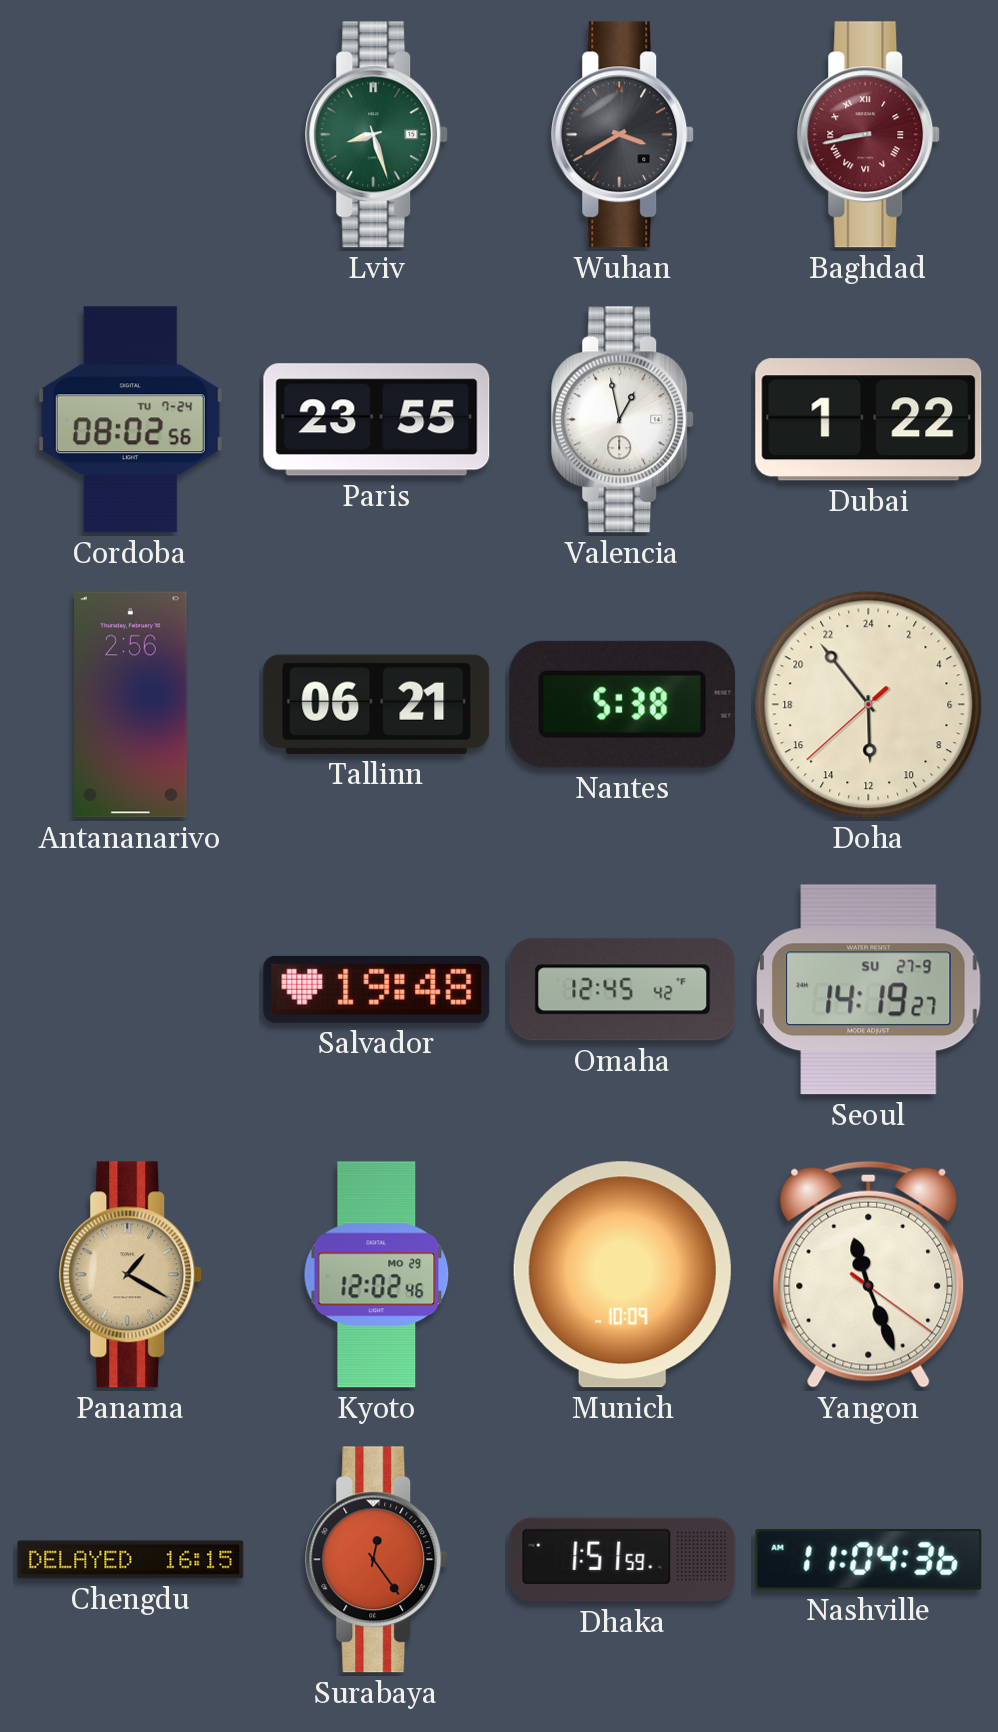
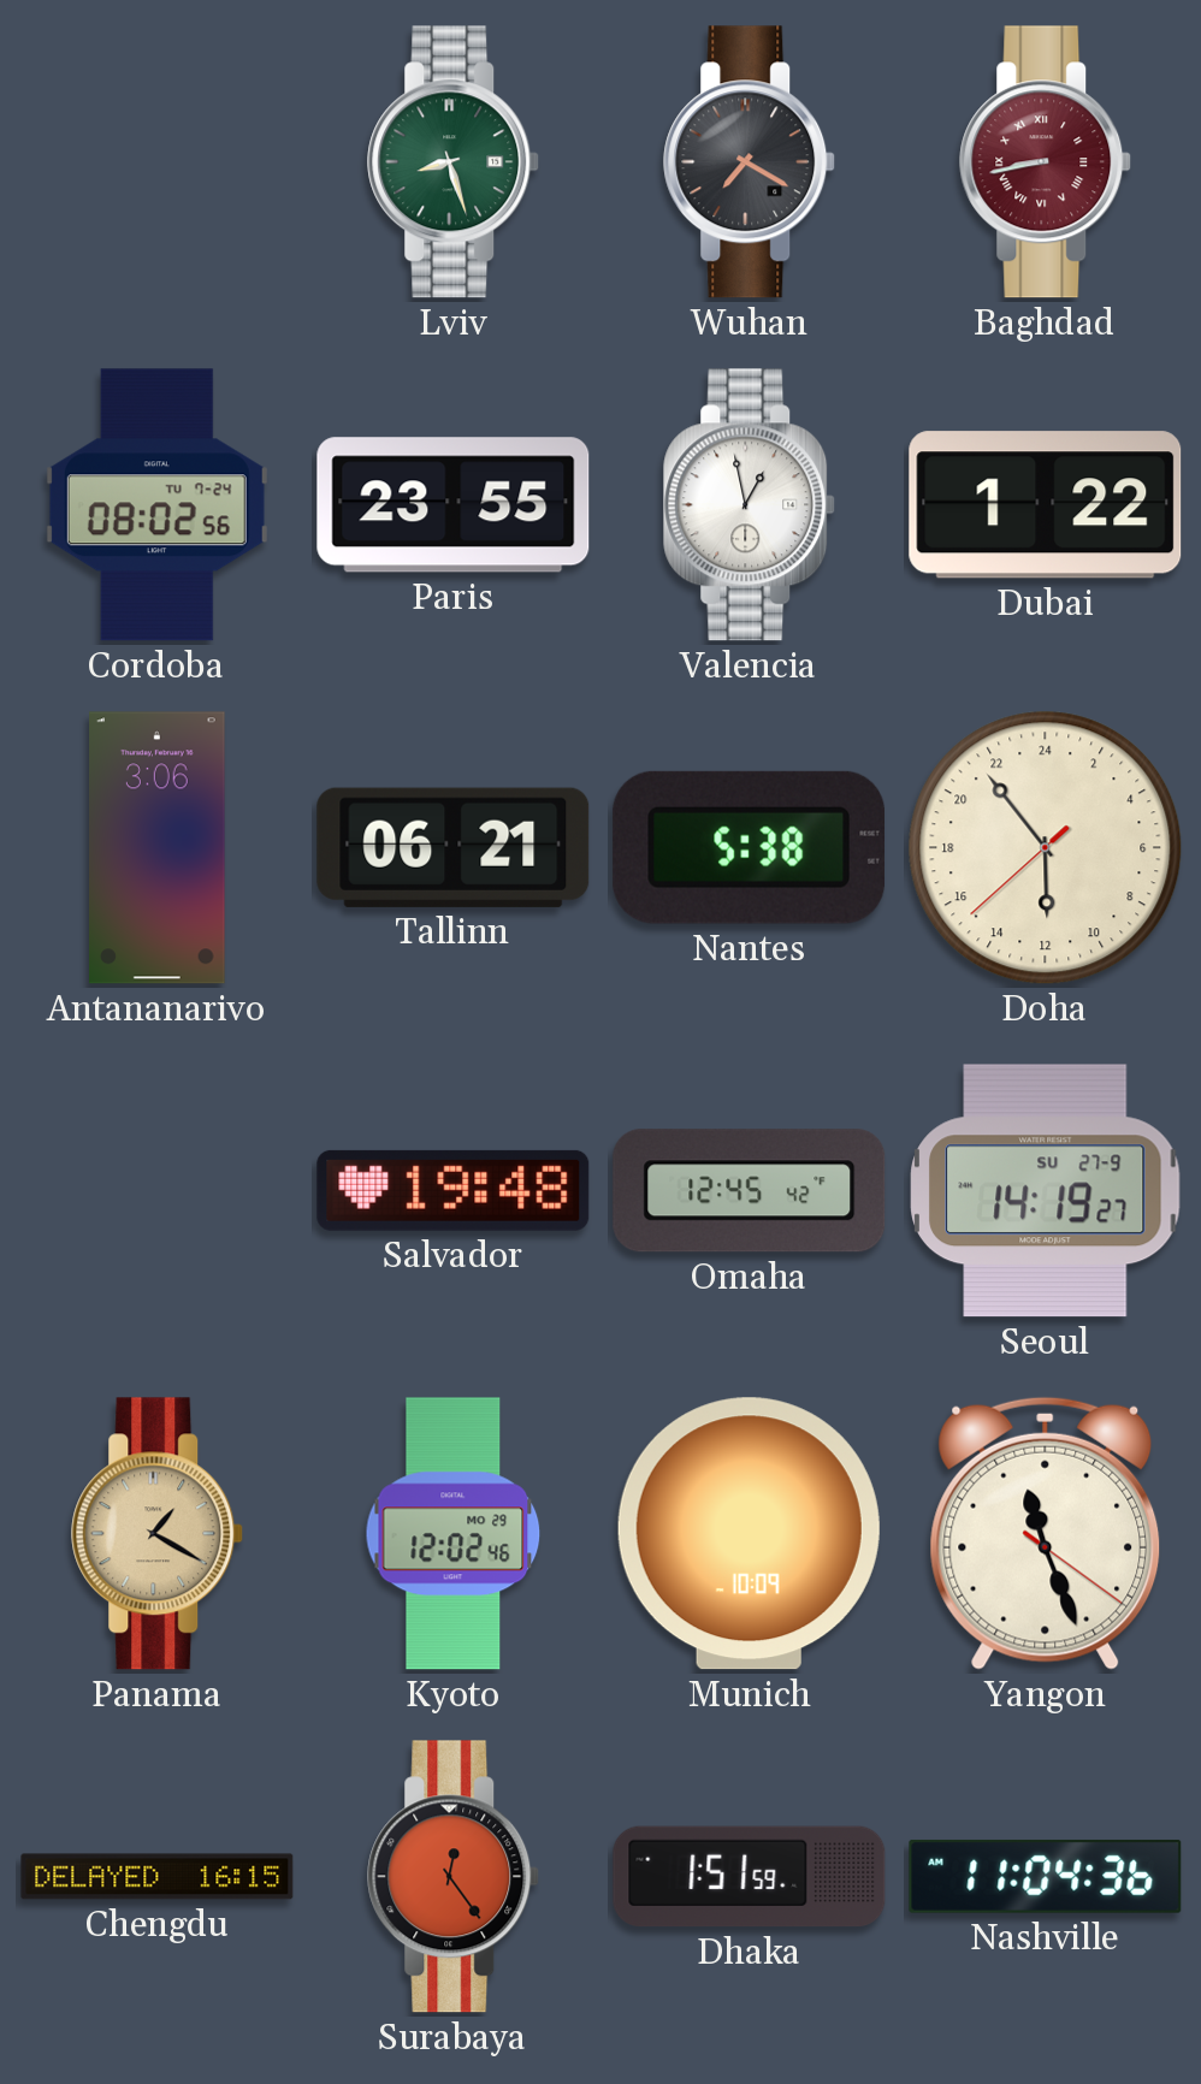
Wuhan: 3:40 -> 7:20 (750, 162)
Antananarivo: 2:56 -> 3:06 (158, 848)
